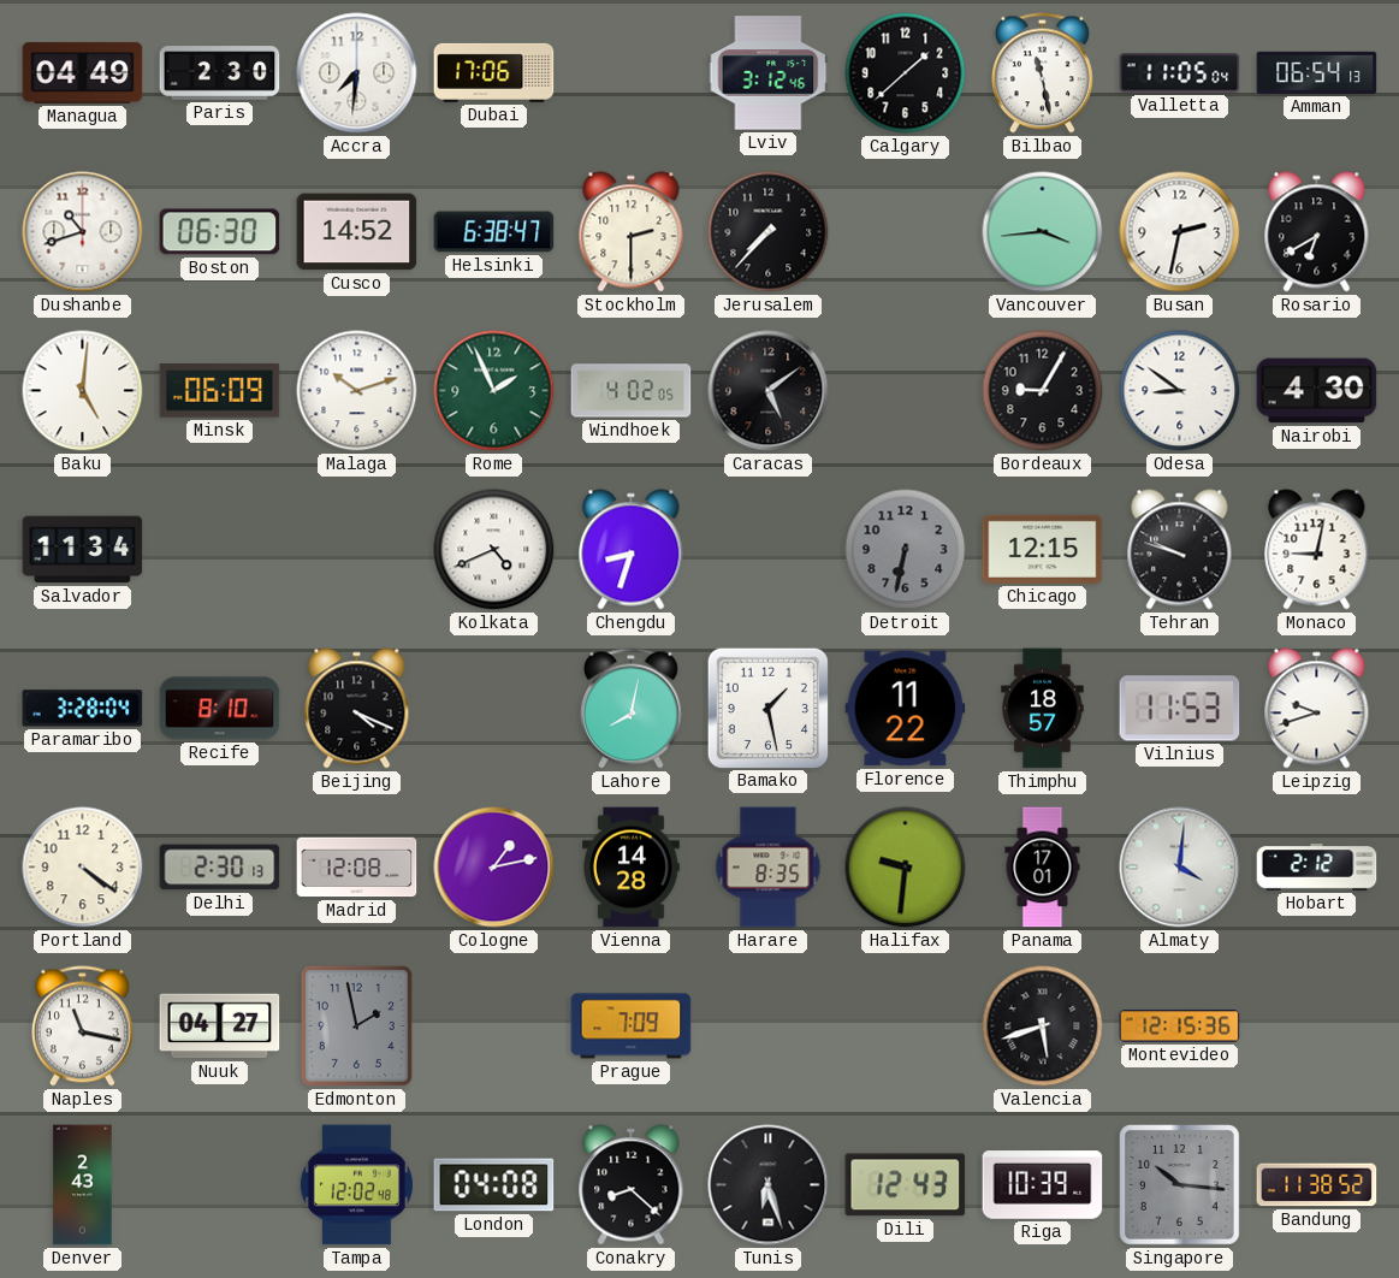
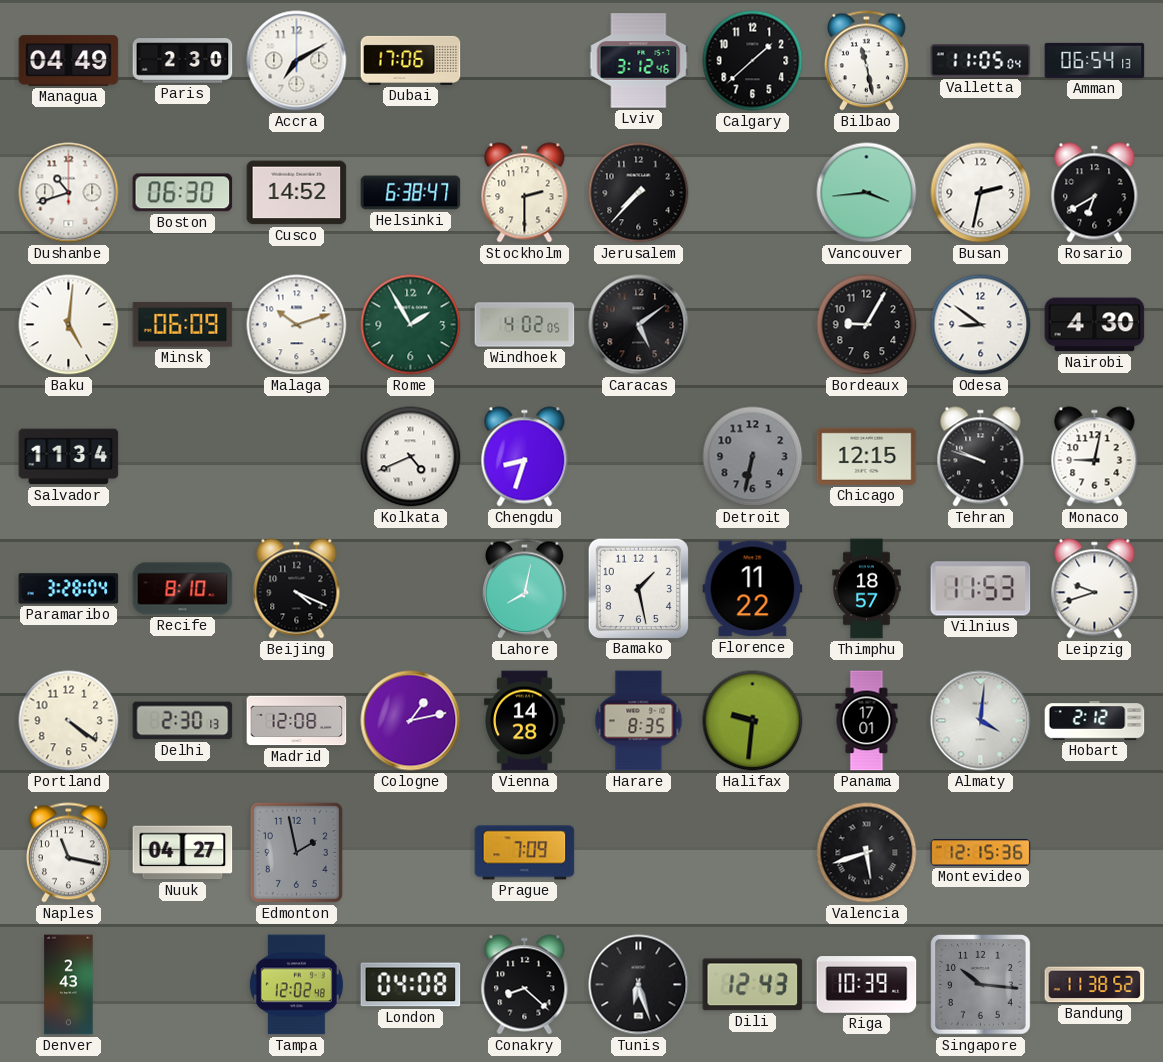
Accra: 7:31 -> 7:10 (297, 61)
Rome: 1:56 -> 1:55 (411, 325)
